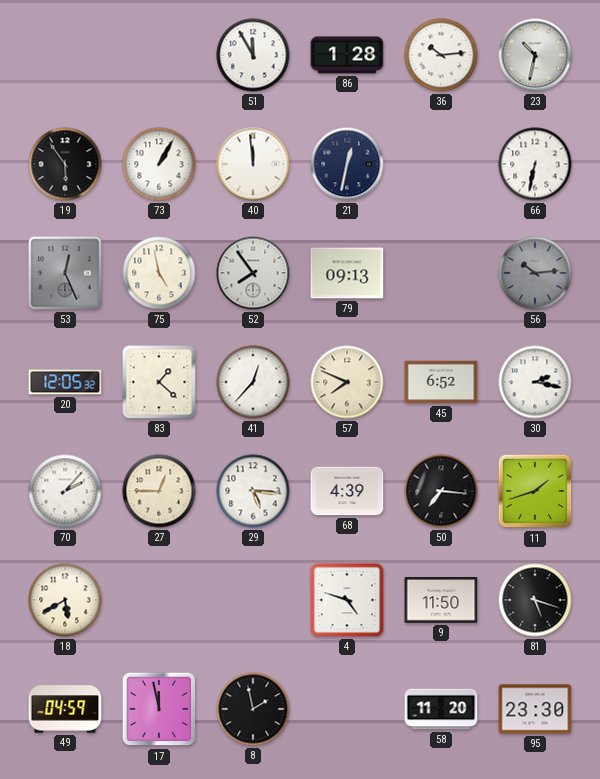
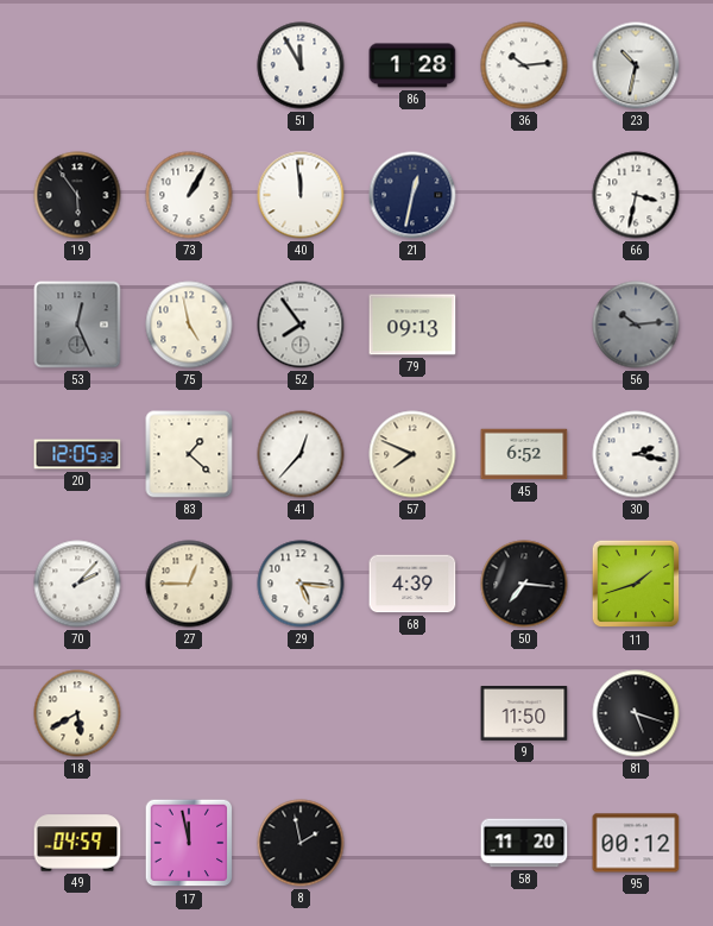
66: 6:32 -> 3:32 (636, 195)
4: 4:48 -> none (347, 600)
95: 23:30 -> 00:12 (636, 843)
